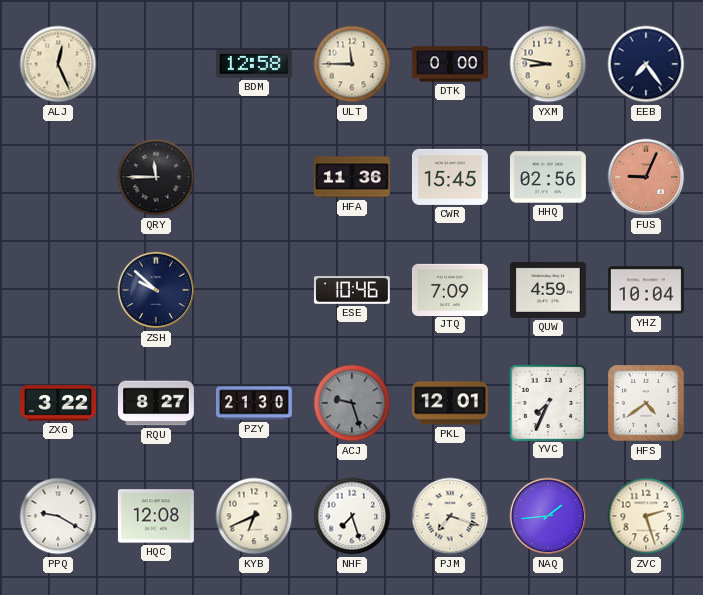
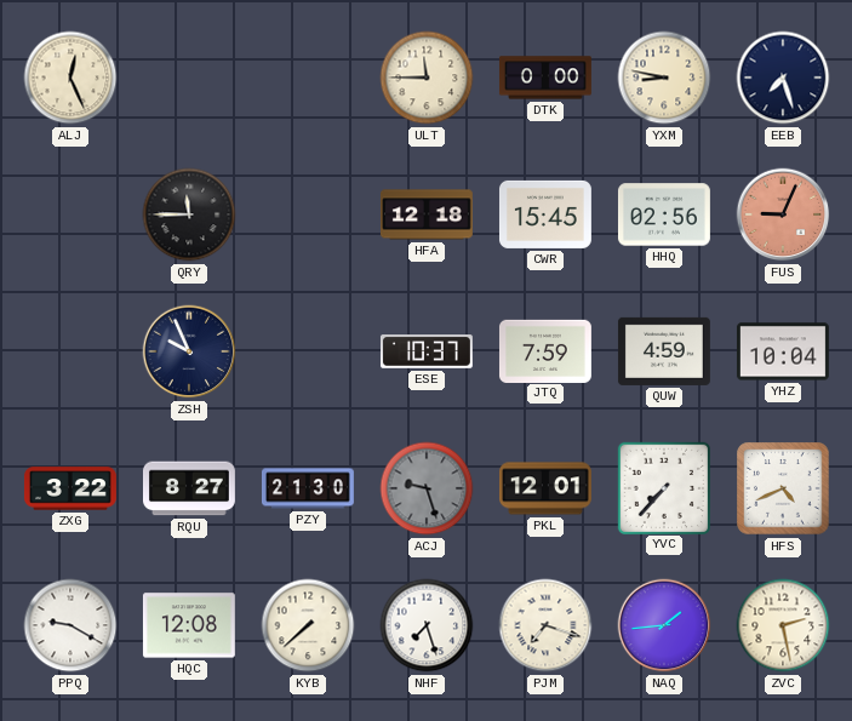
BDM: 12:58 -> none (254, 64)
EEB: 7:24 -> 7:27 (783, 78)
HFA: 11:36 -> 12:18 (427, 214)
ZSH: 9:52 -> 9:56 (189, 351)
ESE: 10:46 -> 10:37 (427, 351)
JTQ: 7:09 -> 7:59 (545, 350)
YVC: 7:34 -> 7:37 (663, 487)
HFS: 4:39 -> 4:41 (783, 488)
KYB: 6:41 -> 7:38 (308, 625)
ZVC: 2:27 -> 2:28 (783, 625)
